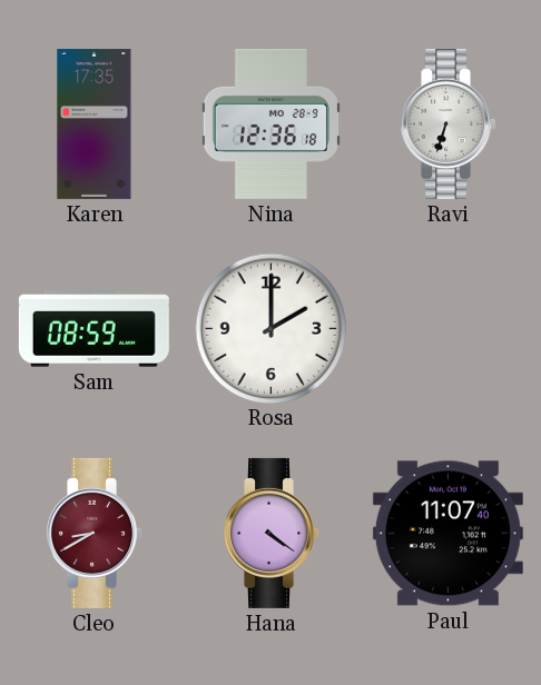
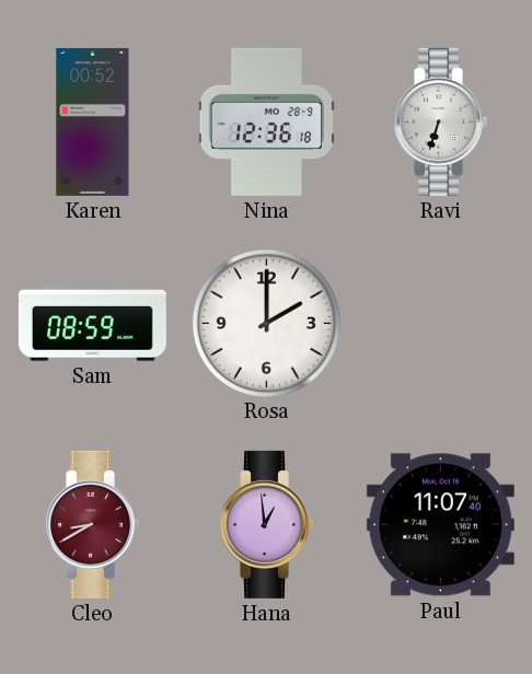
Karen: 17:35 -> 00:52 (93, 121)
Hana: 4:21 -> 12:59 (266, 524)
